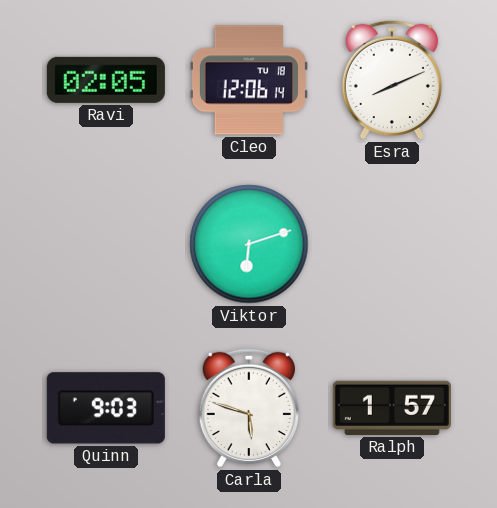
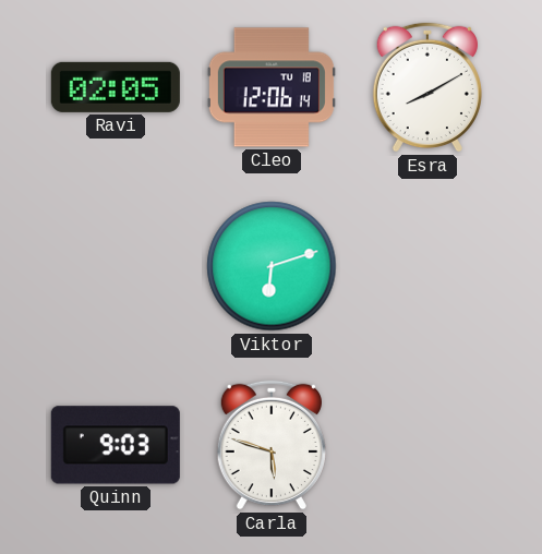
Esra: 8:11 -> 8:10 (427, 87)
Ralph: 1:57 -> none (392, 408)
